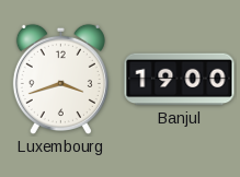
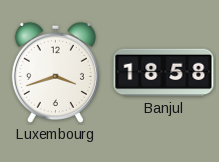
Banjul: 19:00 -> 18:58 (164, 73)
